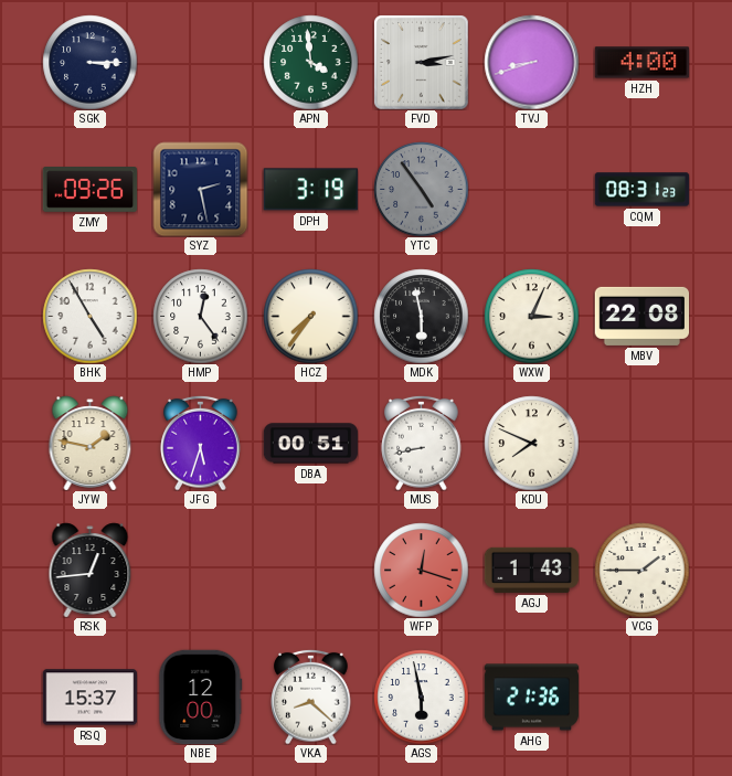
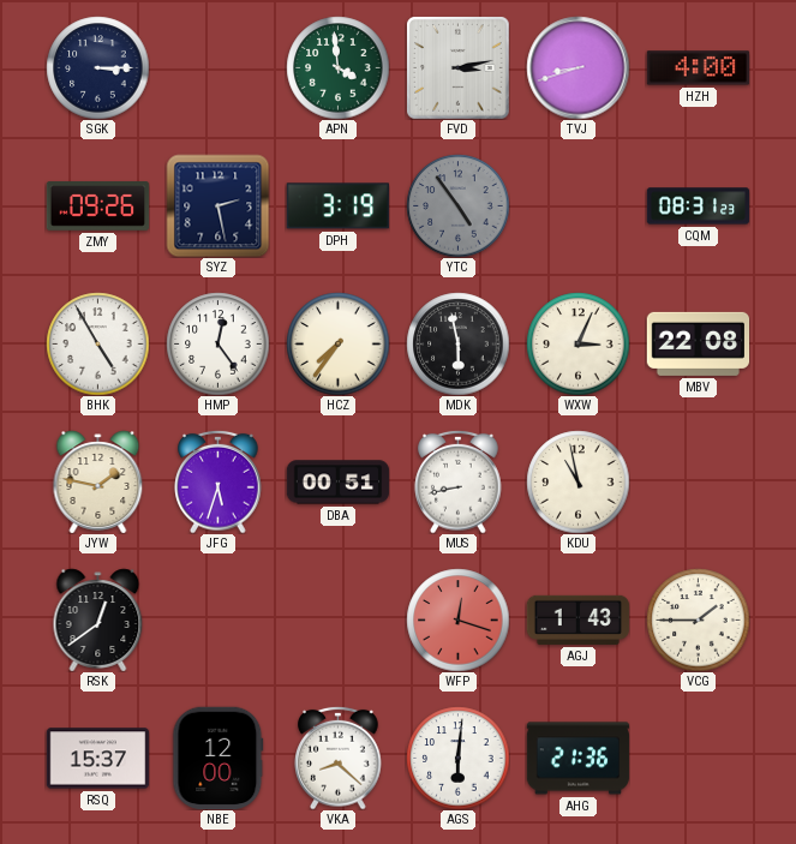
KDU: 7:49 -> 10:58 (577, 481)
RSK: 12:44 -> 12:39 (98, 619)
AGS: 5:58 -> 6:01 (457, 758)
